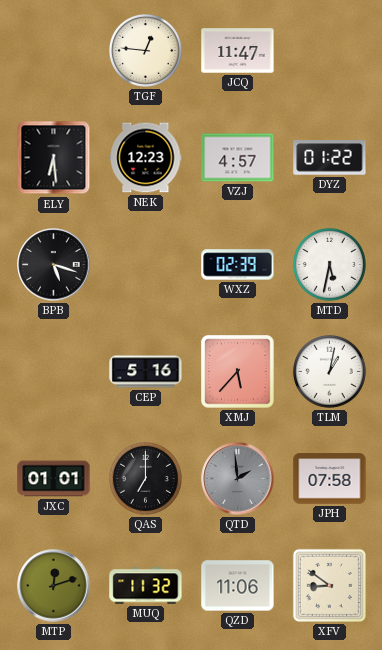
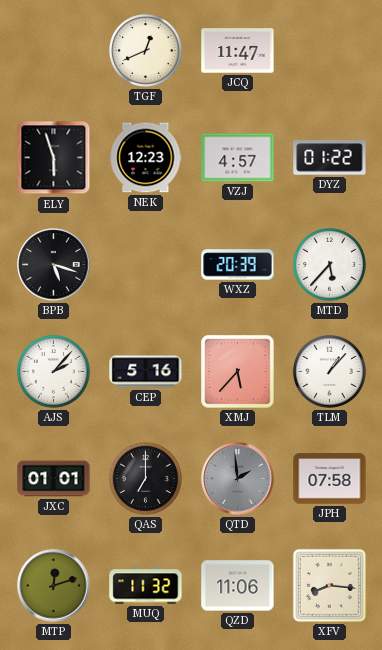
TGF: 12:46 -> 12:41 (145, 50)
ELY: 6:29 -> 5:57 (54, 158)
WXZ: 02:39 -> 20:39 (238, 265)
MTD: 5:32 -> 5:37 (329, 264)
AJS: none -> 2:07 (53, 371)
TLM: 1:02 -> 1:07 (329, 371)
XFV: 8:51 -> 8:16 (329, 585)
